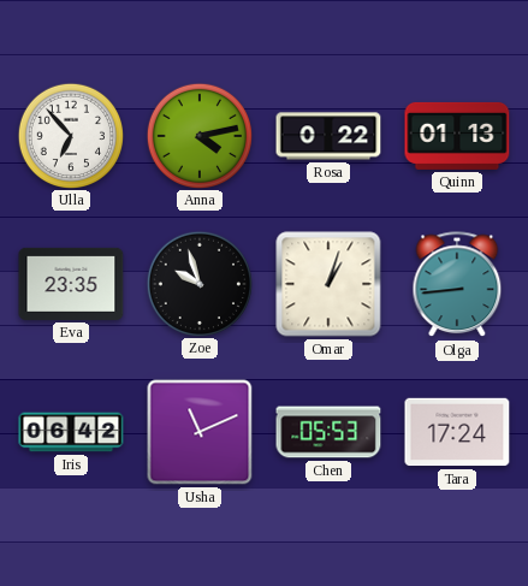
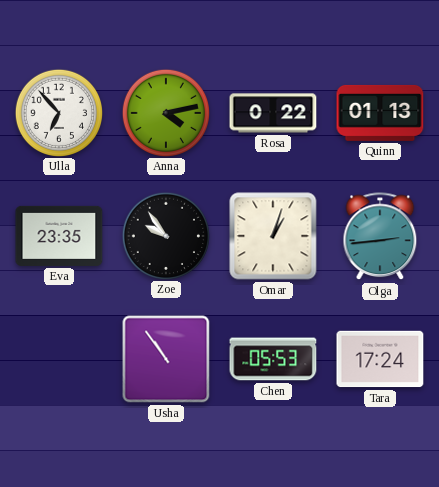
Zoe: 9:57 -> 9:54 (165, 235)
Olga: 8:44 -> 2:44 (380, 237)
Iris: 06:42 -> none (71, 432)
Usha: 11:11 -> 10:54 (166, 359)
